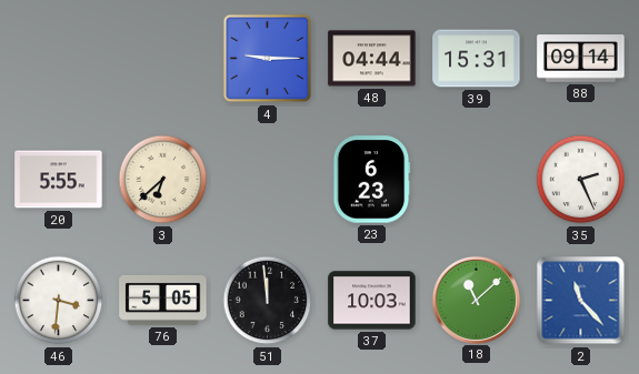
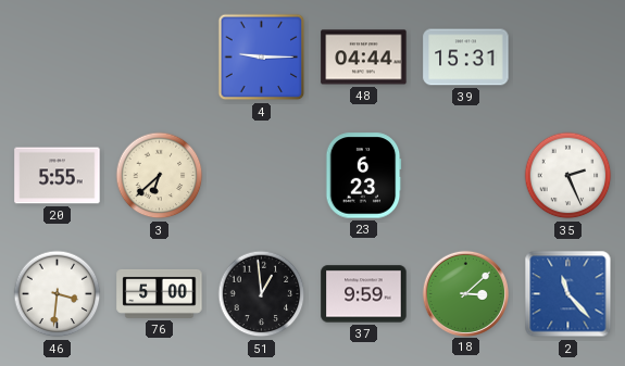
88: 09:14 -> none (581, 59)
76: 5:05 -> 5:00 (160, 293)
51: 11:59 -> 12:59 (262, 294)
37: 10:03 -> 9:59 (364, 294)
18: 11:08 -> 3:08 (465, 293)
